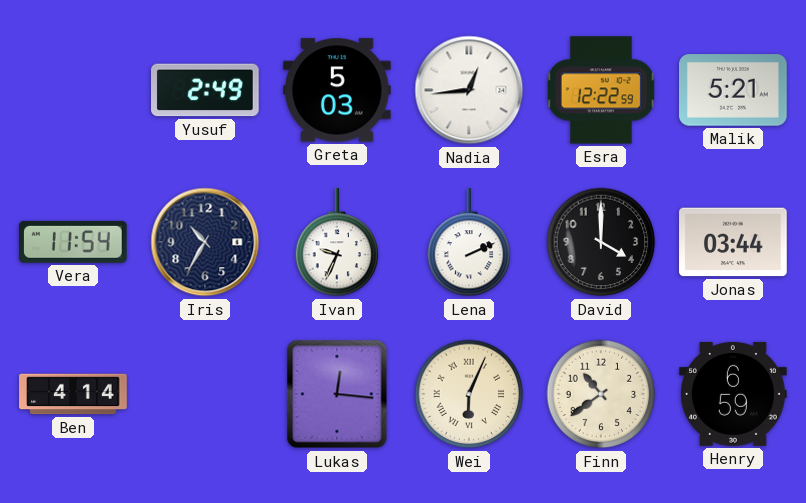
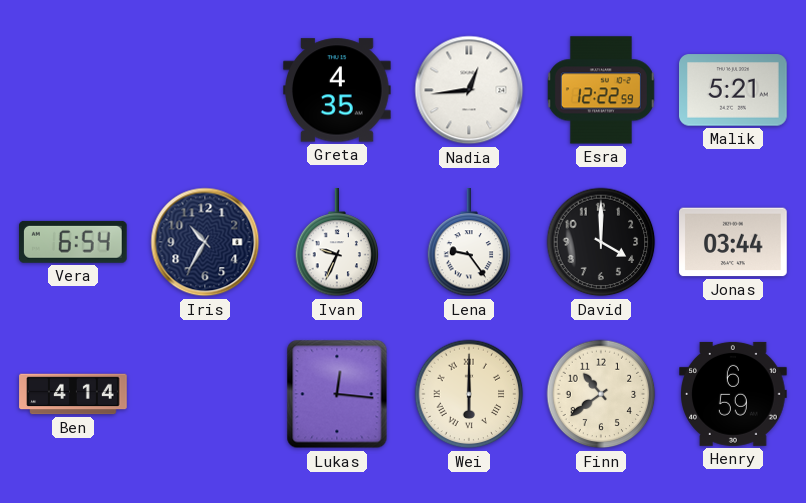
Yusuf: 2:49 -> none (206, 90)
Greta: 5:03 -> 4:35 (338, 90)
Vera: 11:54 -> 6:54 (73, 242)
Lena: 2:11 -> 9:24 (469, 243)
Wei: 6:04 -> 6:00 (469, 394)
